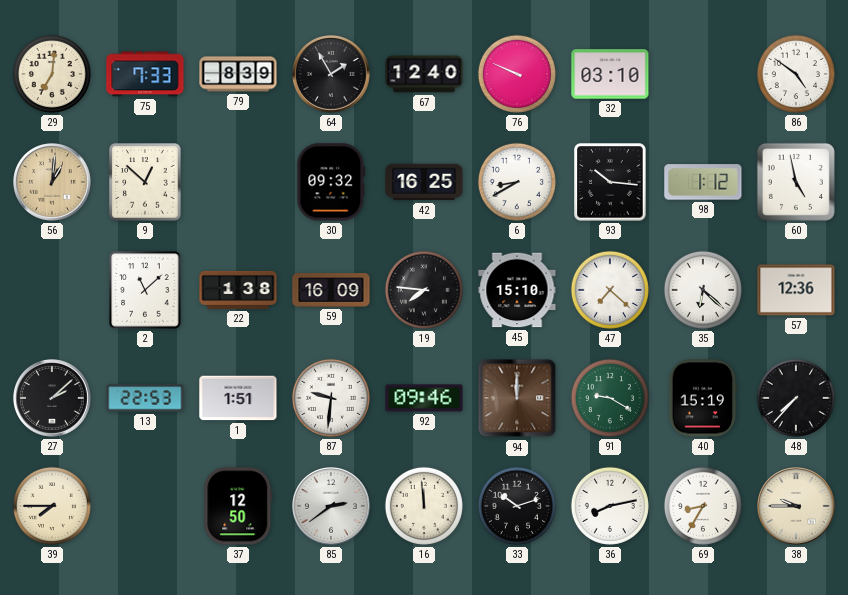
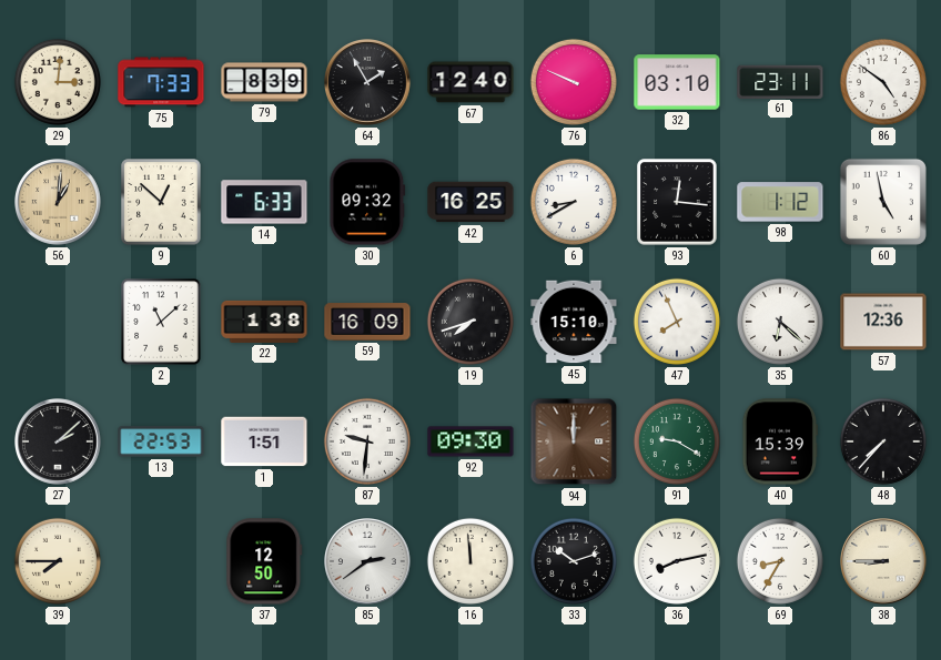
29: 7:01 -> 3:01 (58, 82)
61: none -> 23:11 (780, 81)
14: none -> 6:33 (264, 202)
93: 10:16 -> 12:16 (677, 202)
19: 7:46 -> 7:42 (471, 322)
47: 7:22 -> 7:56 (677, 322)
92: 09:46 -> 09:30 (471, 441)
40: 15:19 -> 15:39 (779, 441)
38: 9:45 -> 8:45 (884, 562)
